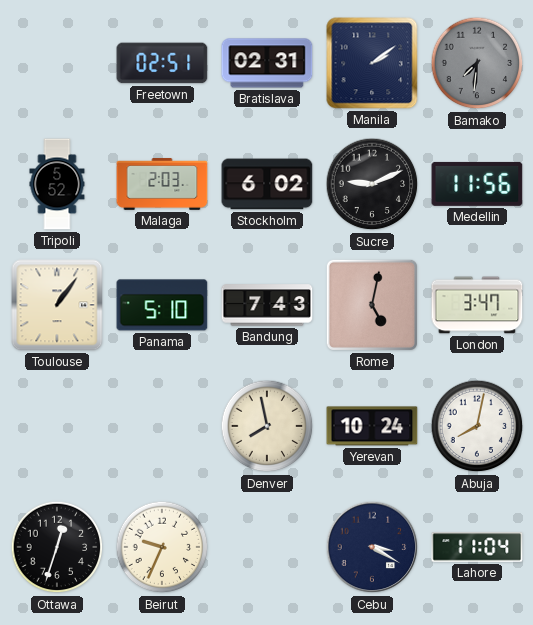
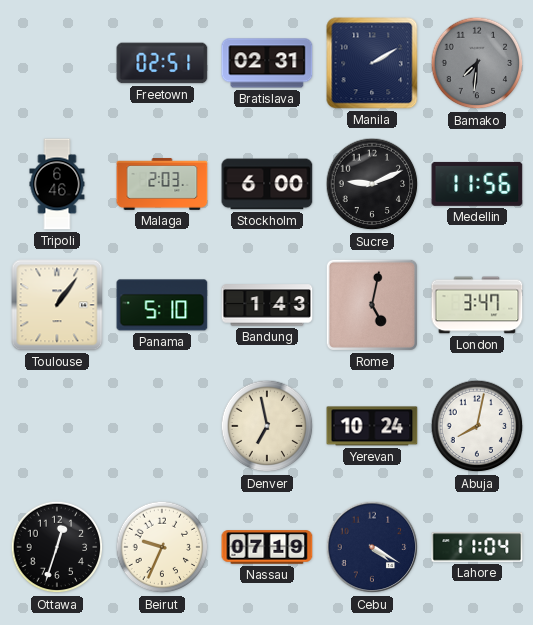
Manila: 2:09 -> 2:10 (372, 63)
Tripoli: 5:52 -> 6:46 (57, 184)
Stockholm: 6:02 -> 6:00 (267, 184)
Bandung: 7:43 -> 1:43 (267, 305)
Denver: 7:58 -> 6:58 (267, 426)
Nassau: none -> 07:19 (267, 547)
Cebu: 3:20 -> 4:20 (372, 547)
